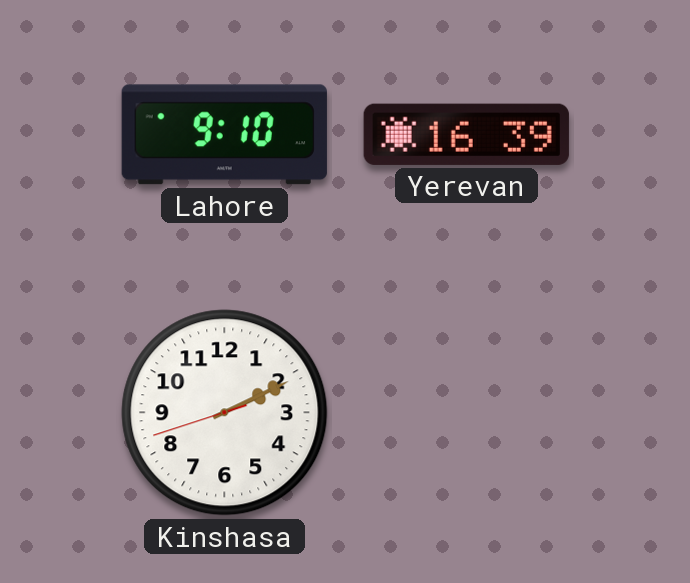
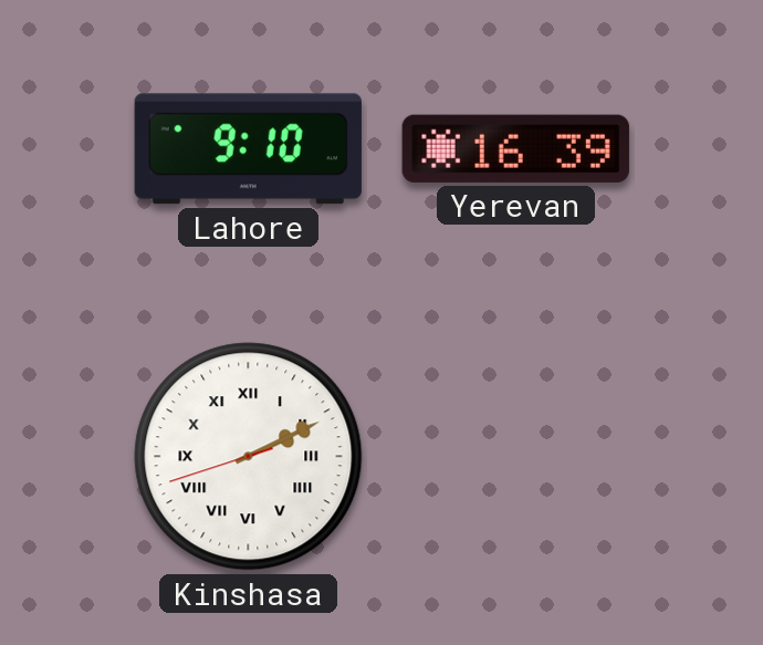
Kinshasa numerals: Arabic -> Roman (249, 457)
